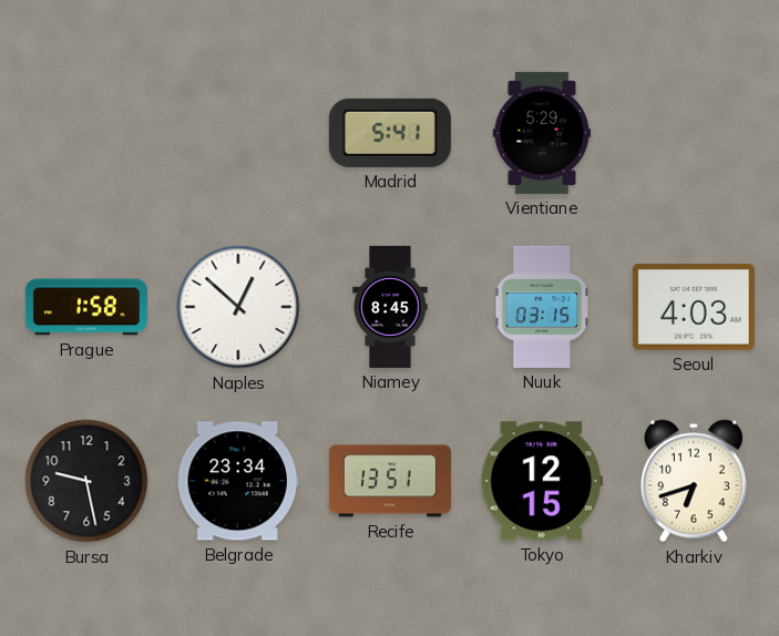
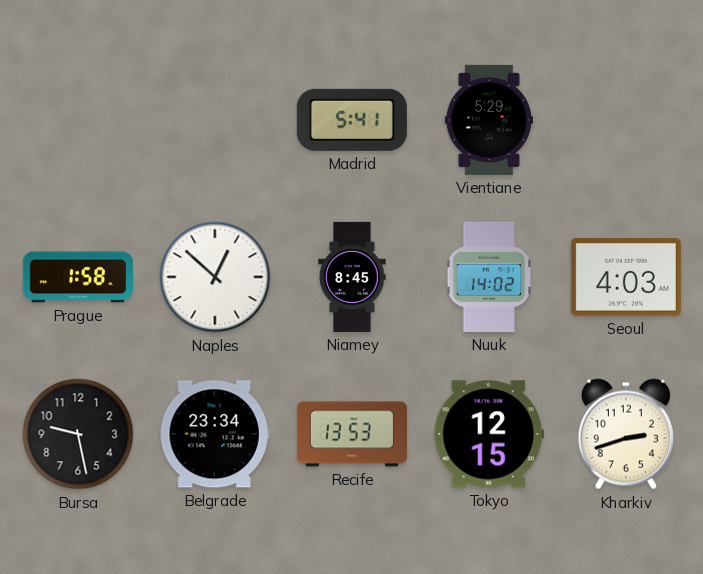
Nuuk: 03:15 -> 14:02 (489, 277)
Recife: 13:51 -> 13:53 (352, 434)
Kharkiv: 6:42 -> 2:42 (626, 434)
